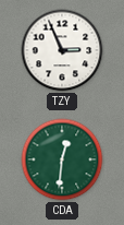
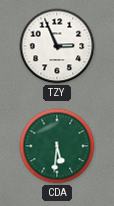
CDA: 12:31 -> 5:31 (57, 146)
